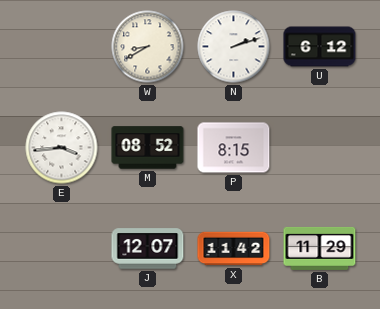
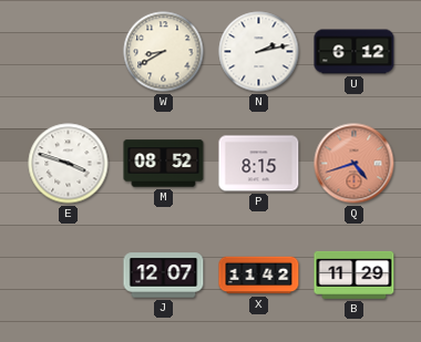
N: 2:12 -> 2:13 (259, 52)
E: 3:44 -> 3:48 (69, 164)
Q: none -> 4:42 (355, 164)
